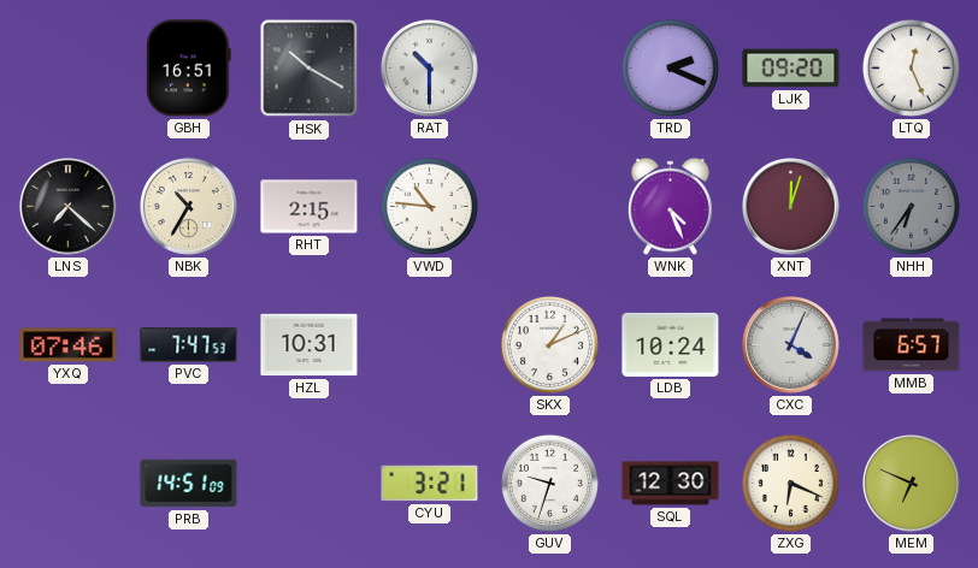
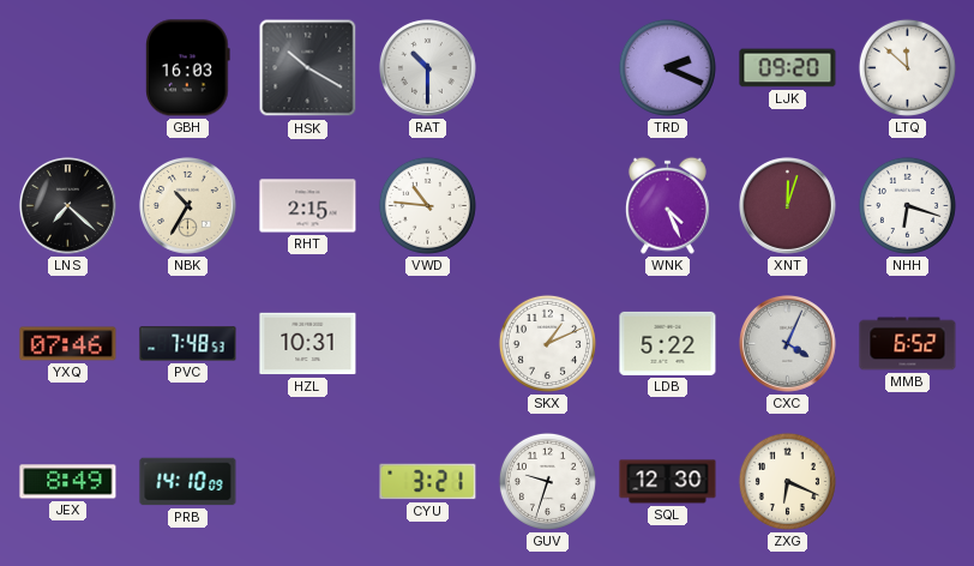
GBH: 16:51 -> 16:03 (188, 68)
LTQ: 12:26 -> 11:52 (907, 67)
NHH: 6:36 -> 6:18 (907, 205)
NHH dial: grey -> white (907, 205)
PVC: 7:47 -> 7:48 (188, 344)
LDB: 10:24 -> 5:22 (668, 343)
MMB: 6:57 -> 6:52 (908, 344)
JEX: none -> 8:49 (68, 482)
PRB: 14:51 -> 14:10 (188, 482)
MEM: 6:49 -> none (912, 484)
